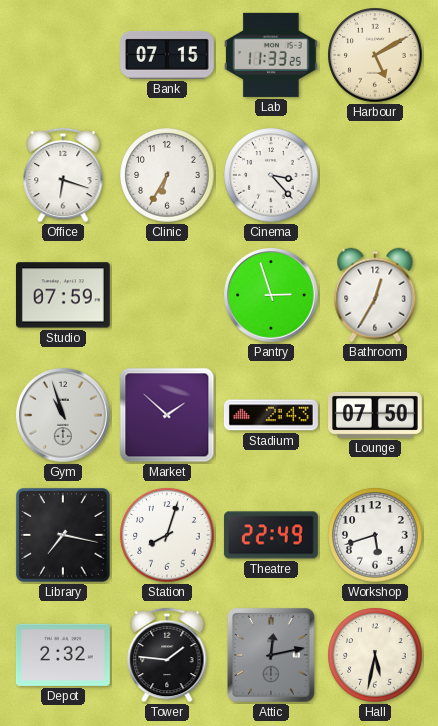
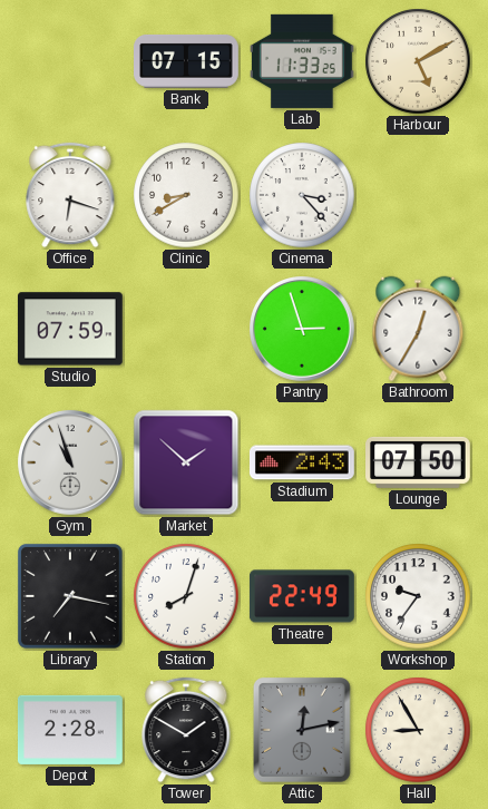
Clinic: 6:35 -> 8:40 (186, 195)
Workshop: 5:42 -> 9:36 (418, 596)
Depot: 2:32 -> 2:28 (70, 730)
Tower: 1:46 -> 1:50 (186, 730)
Hall: 5:32 -> 8:55 (418, 730)
